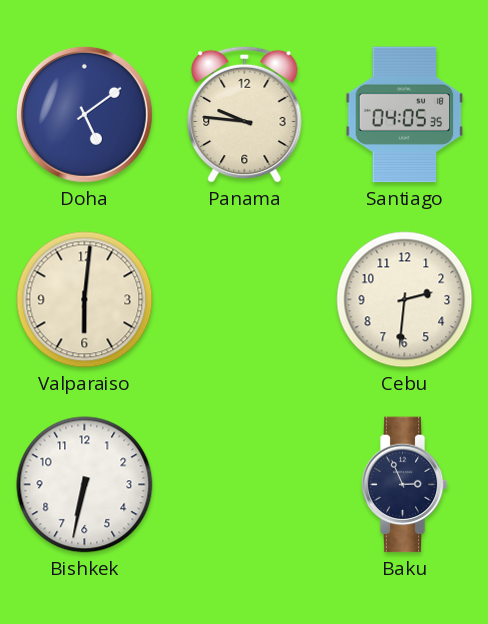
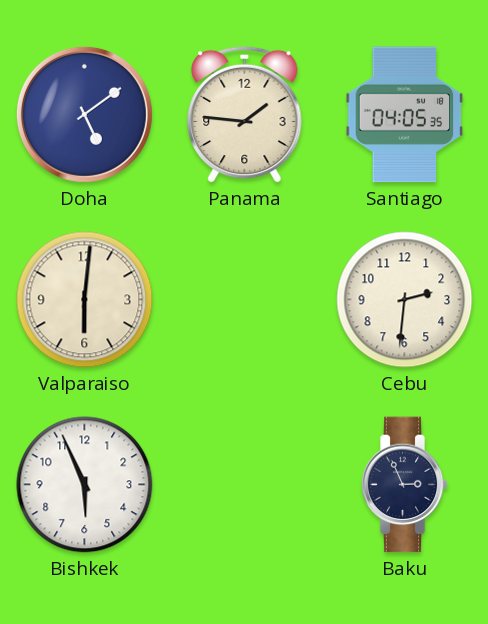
Panama: 9:46 -> 1:46 (245, 114)
Bishkek: 6:32 -> 5:56 (85, 485)
